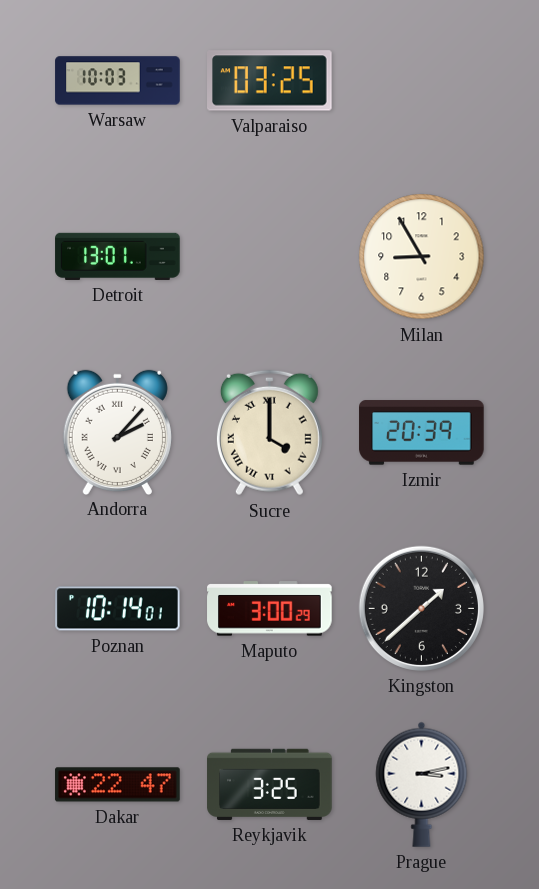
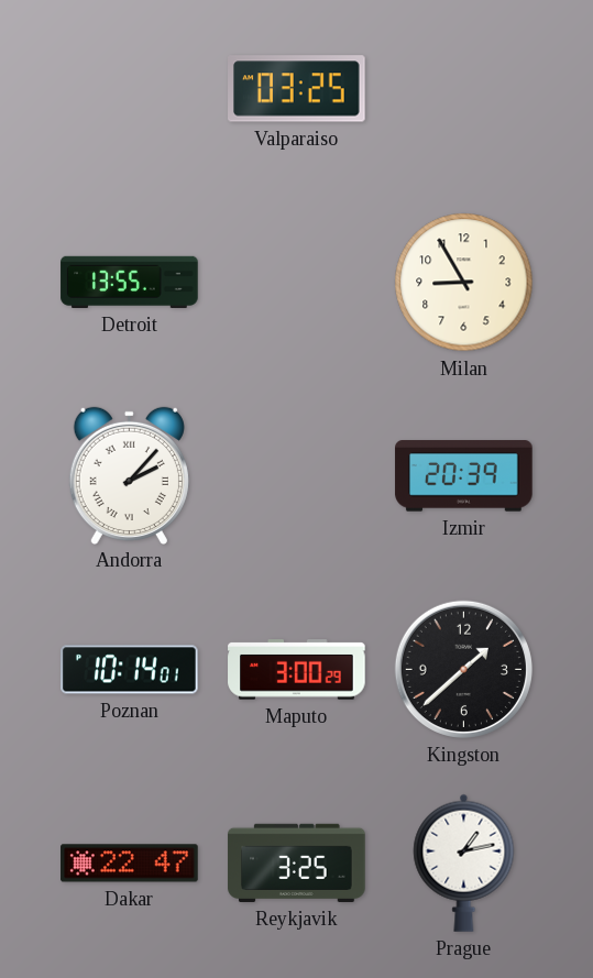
Warsaw: 10:03 -> none (118, 81)
Detroit: 13:01 -> 13:55 (130, 282)
Sucre: 4:00 -> none (269, 433)
Prague: 3:13 -> 1:13 (464, 862)
